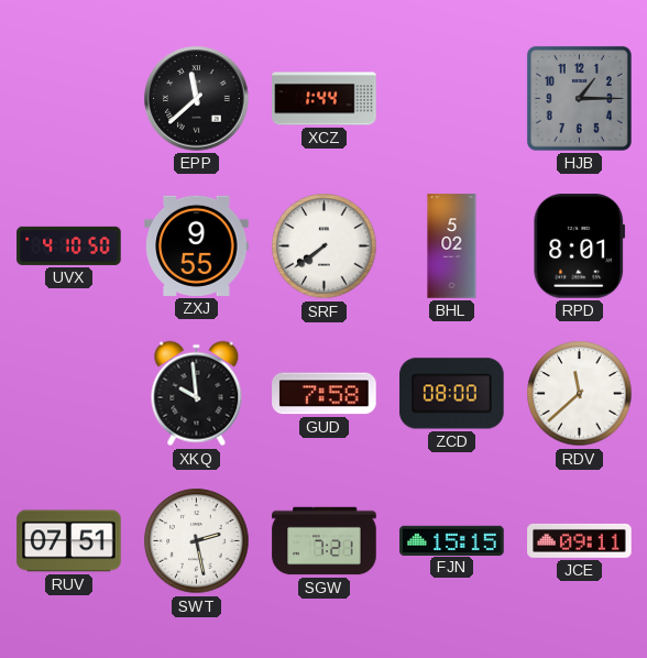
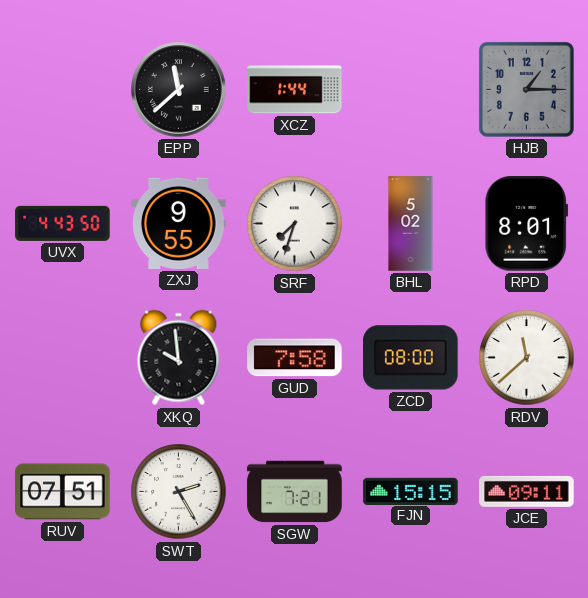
UVX: 4:10 -> 4:43 (63, 223)
SRF: 7:39 -> 7:33 (295, 224)
SWT: 2:28 -> 2:25 (179, 492)
